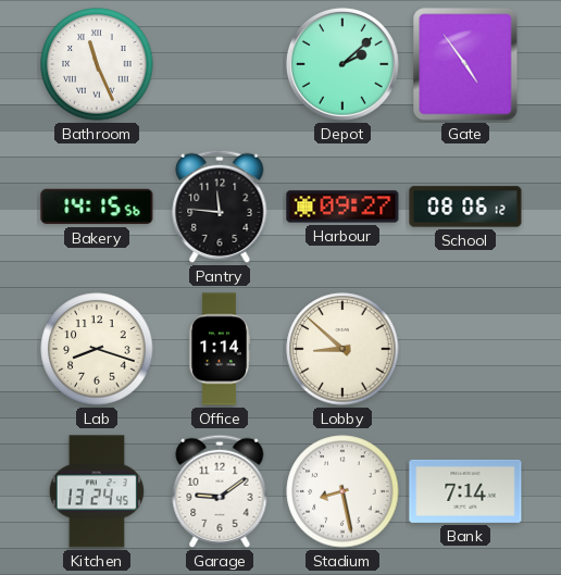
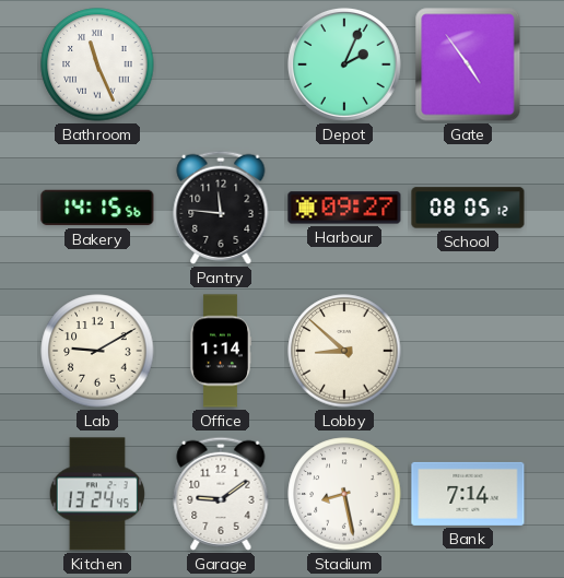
Depot: 2:08 -> 2:04 (344, 64)
School: 08:06 -> 08:05 (468, 208)
Lab: 8:18 -> 9:10 (97, 351)
